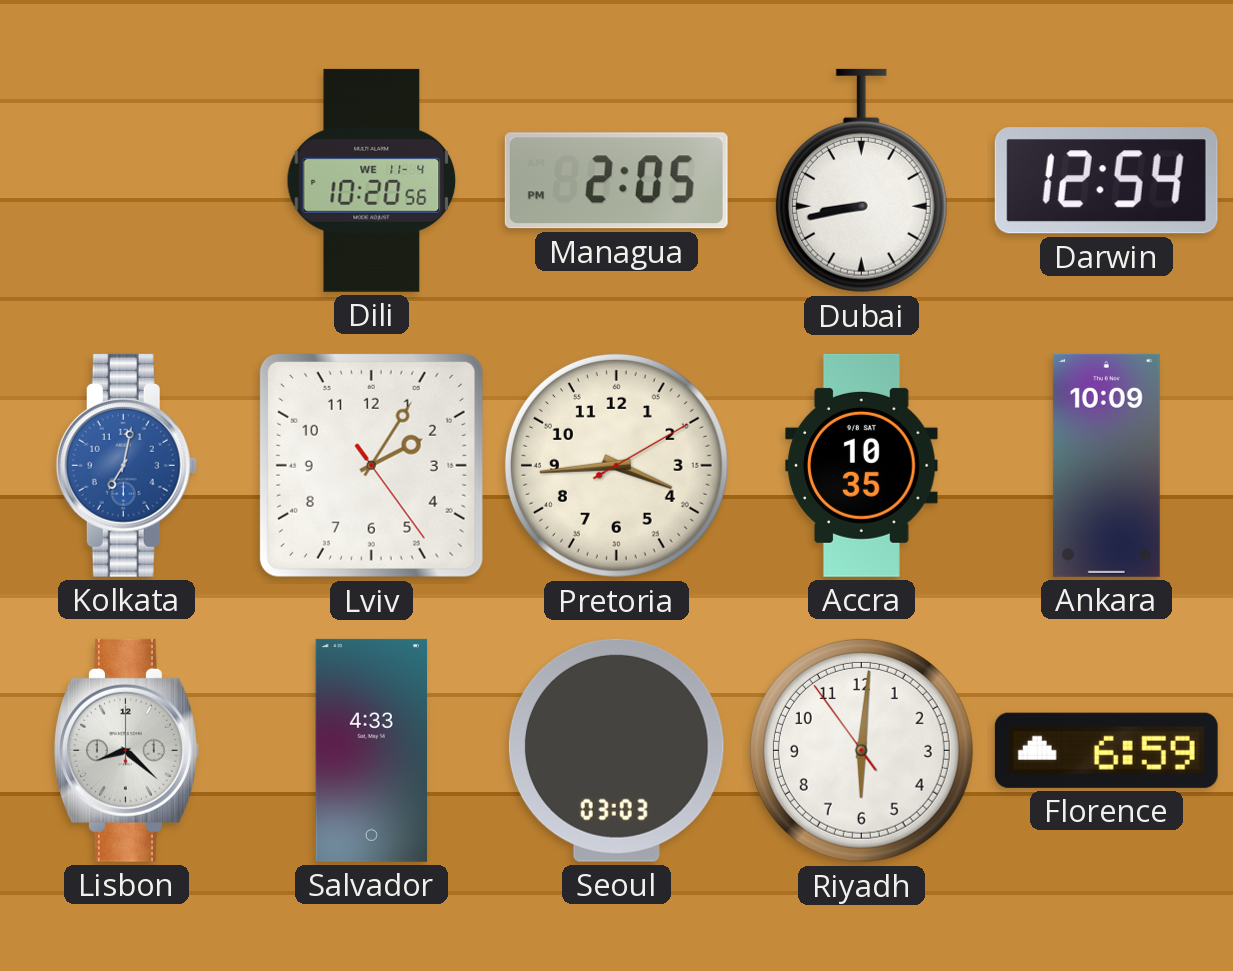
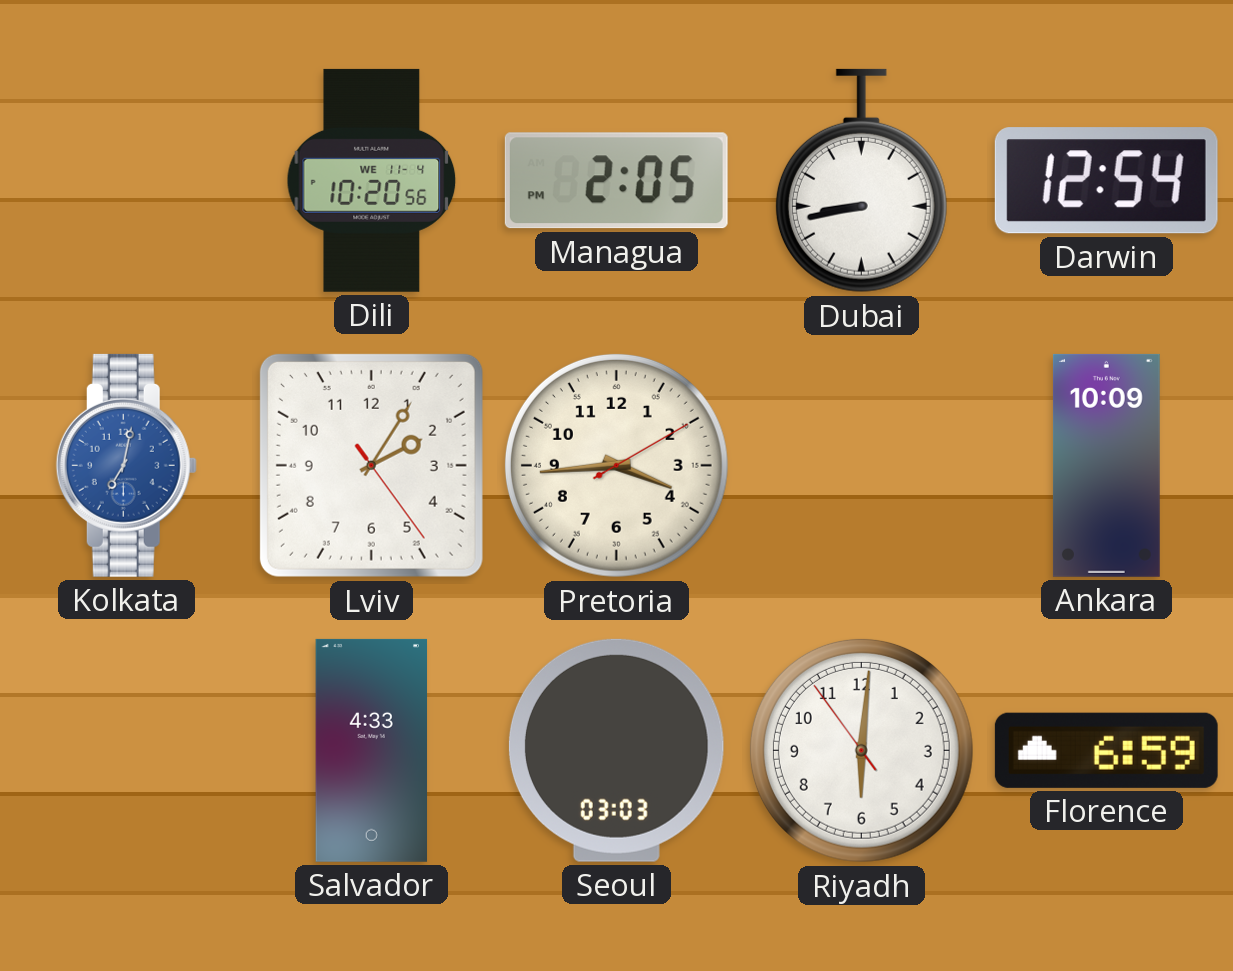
Accra: 10:35 -> none (862, 465)
Lisbon: 8:22 -> none (126, 750)
